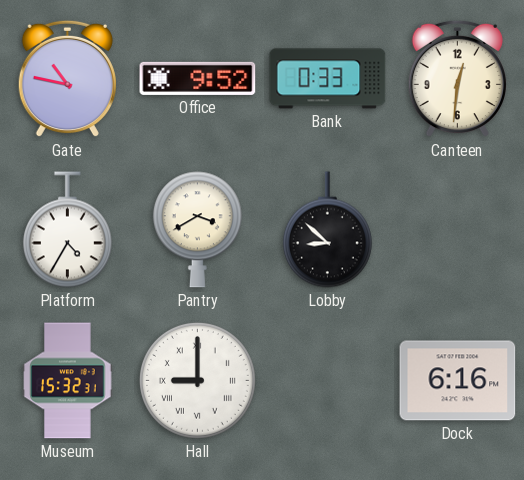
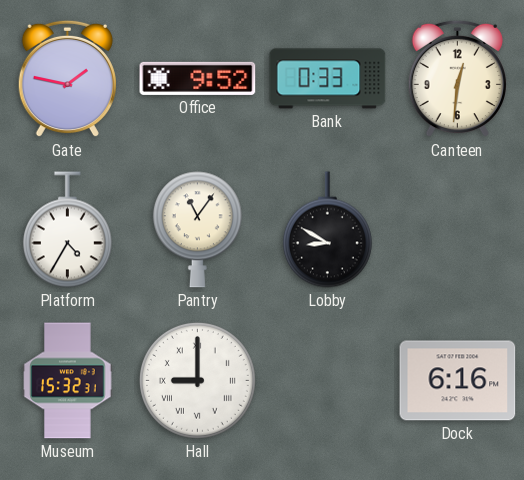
Gate: 10:47 -> 1:47 (67, 79)
Pantry: 3:40 -> 11:06 (197, 230)
Lobby: 8:52 -> 8:50 (327, 230)
